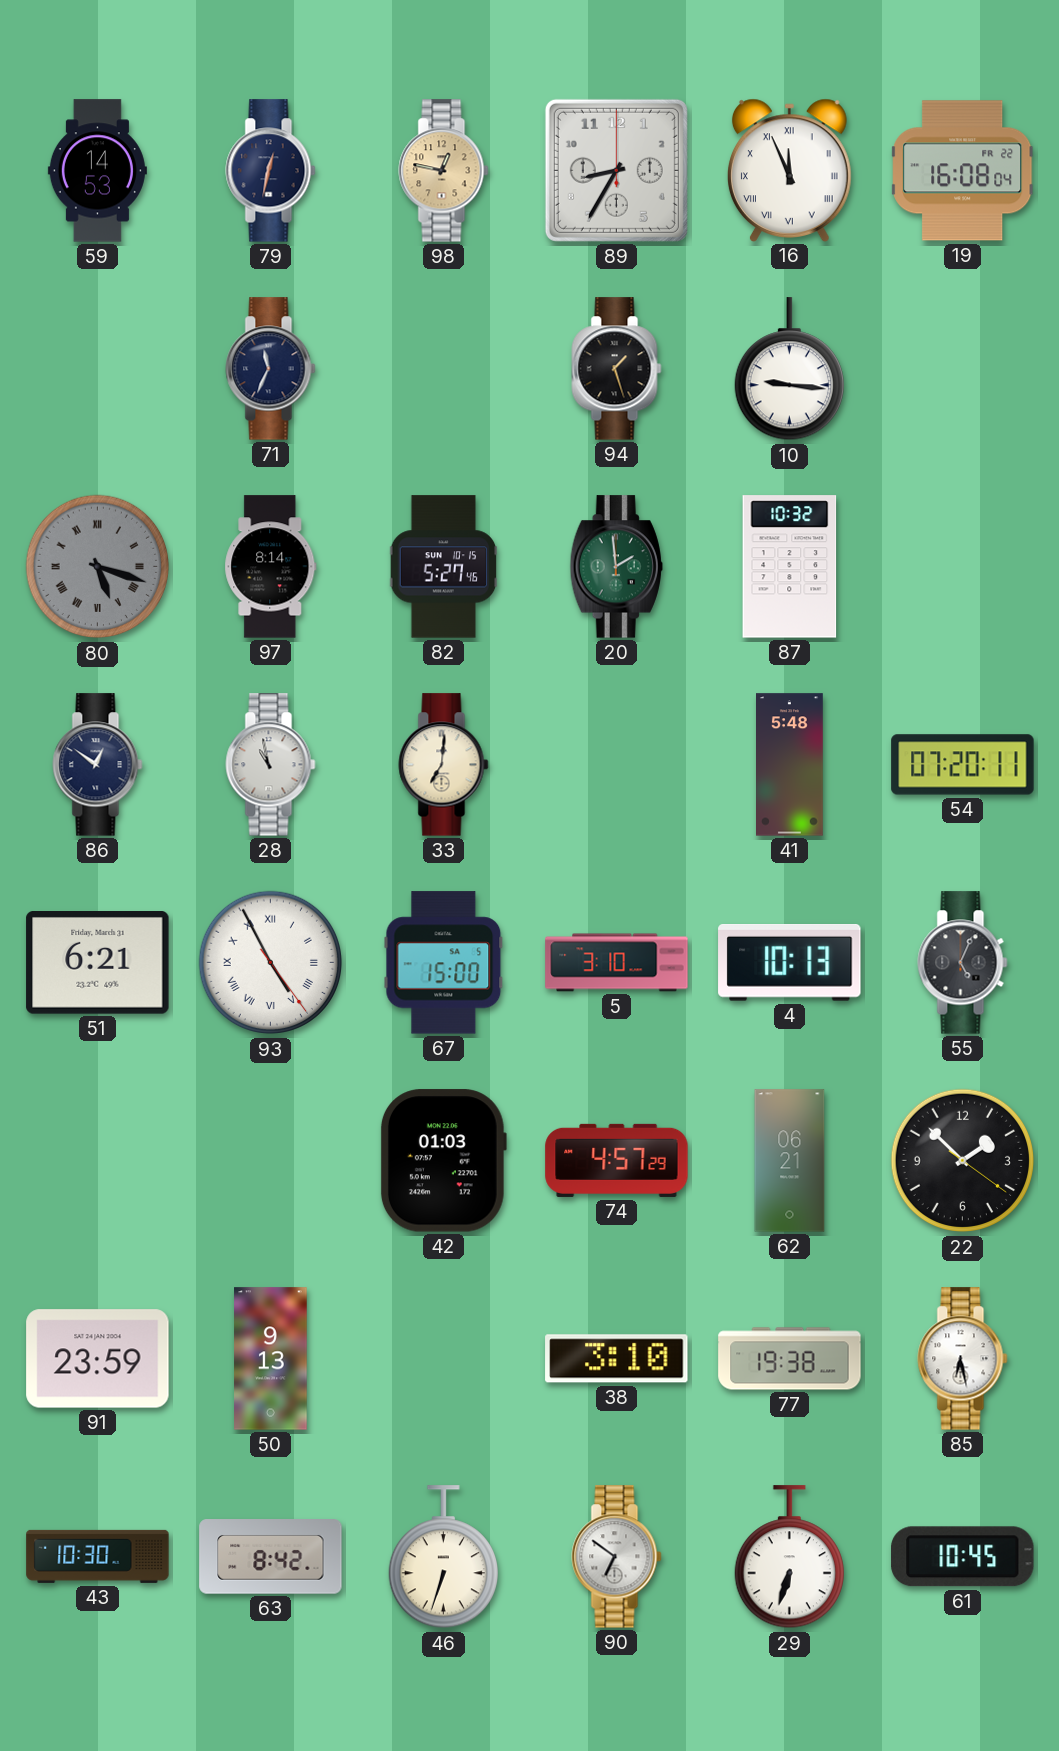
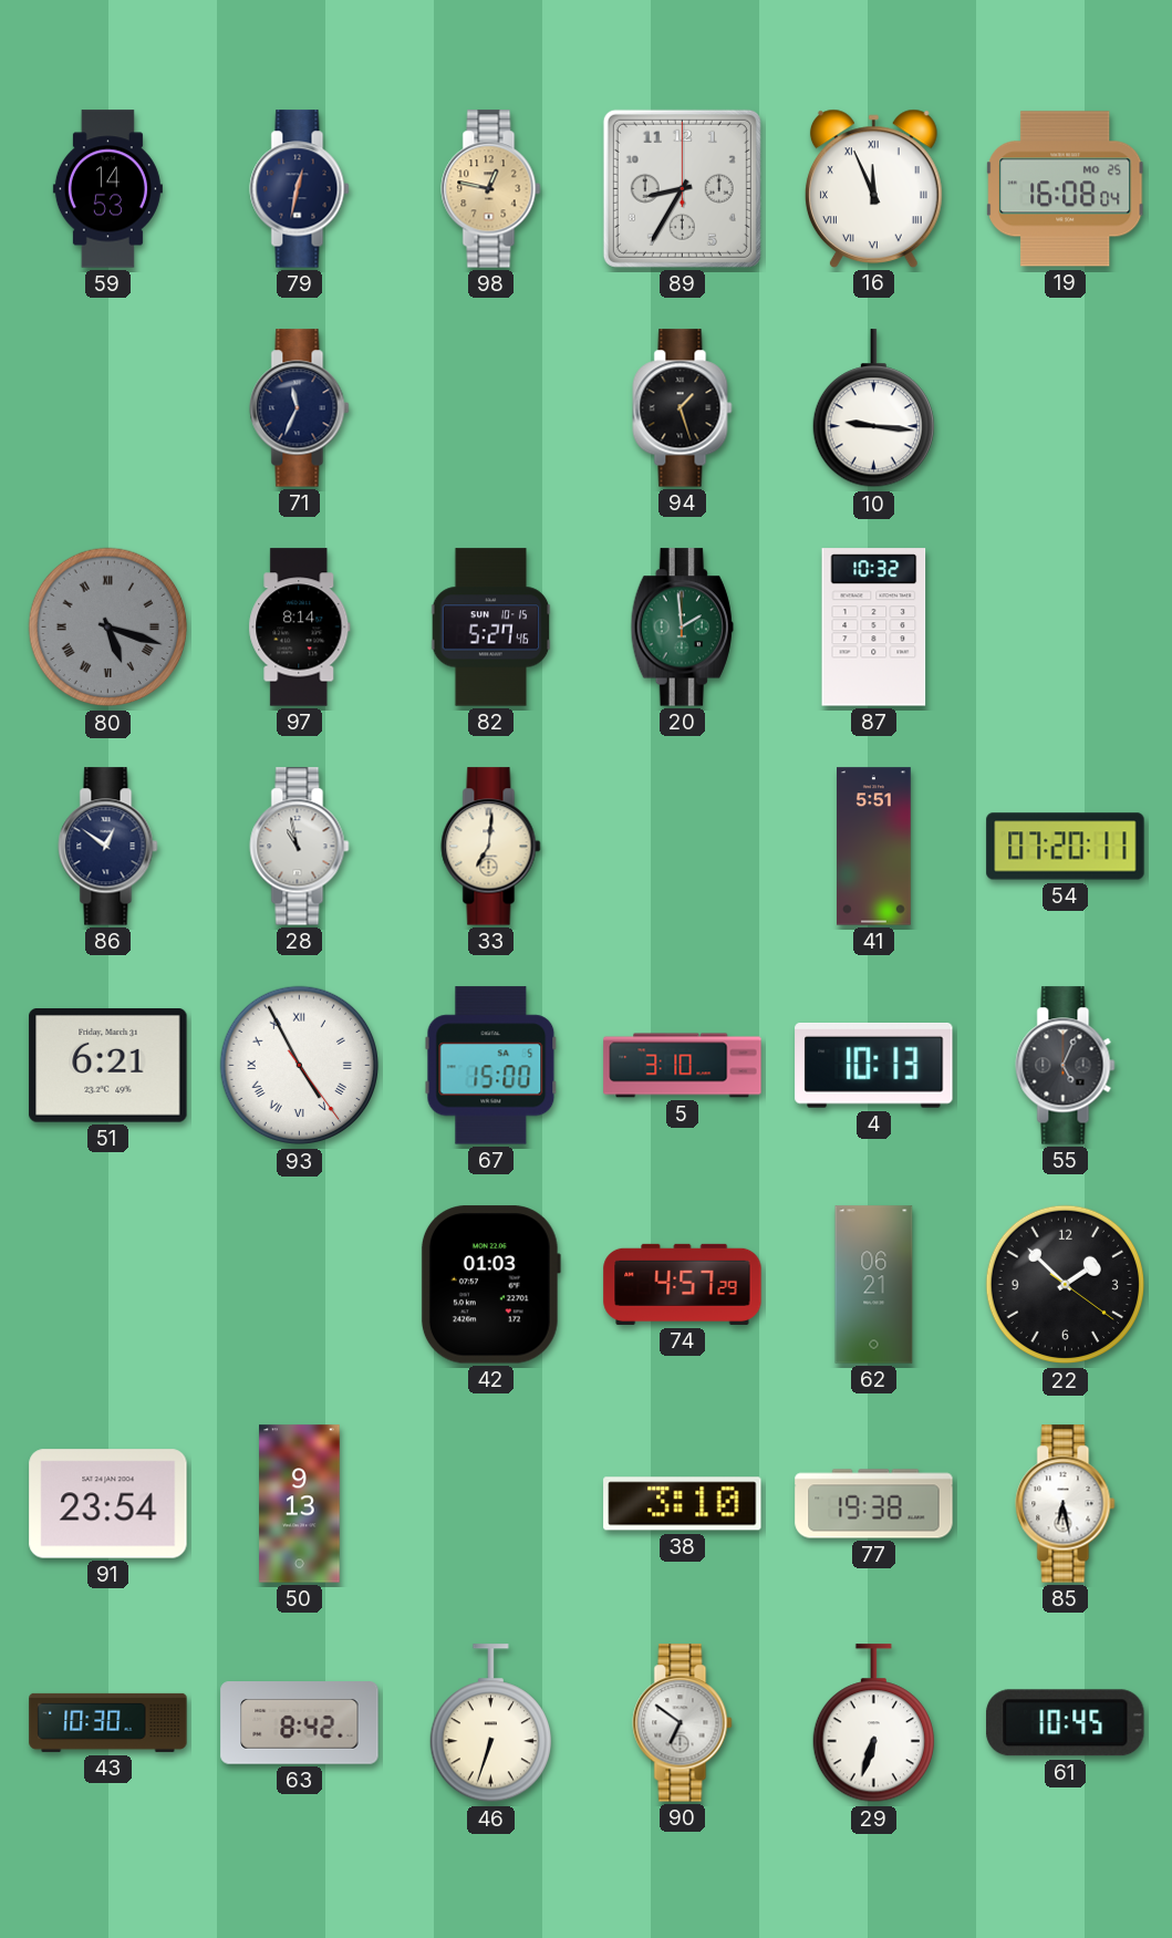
19 date: FR 22 -> MO 25 (1066, 189)
41: 5:48 -> 5:51 (874, 847)
91: 23:59 -> 23:54 (108, 1504)
